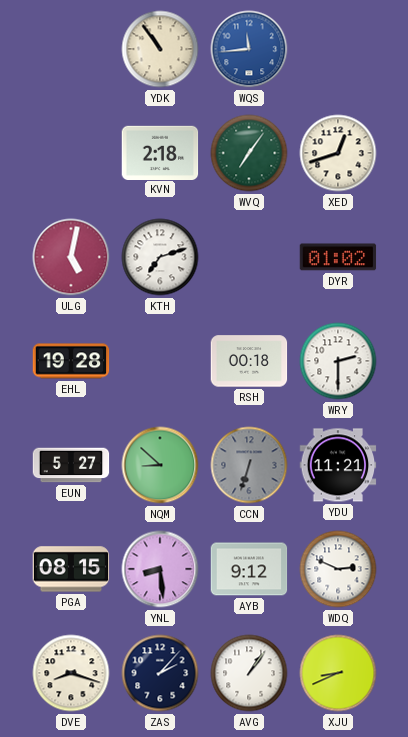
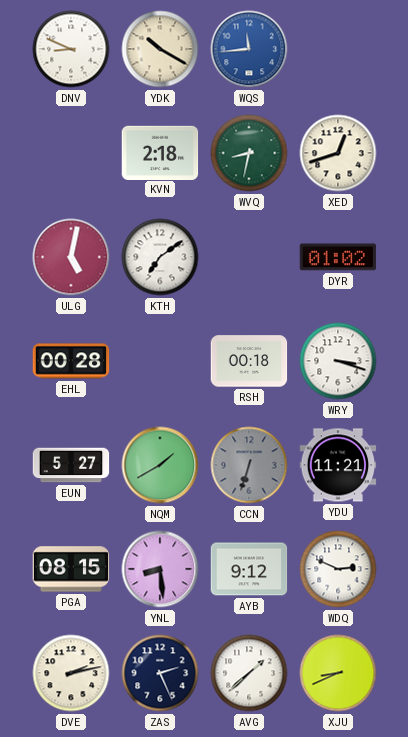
DNV: none -> 8:49 (71, 49)
YDK: 10:54 -> 10:20 (160, 49)
WVQ: 7:06 -> 8:32 (249, 153)
KTH: 7:12 -> 7:09 (160, 257)
EHL: 19:28 -> 00:28 (71, 361)
WRY: 2:30 -> 3:18 (338, 361)
NQM: 8:52 -> 1:40 (160, 465)
DVE: 8:18 -> 2:13 (71, 673)
ZAS: 2:07 -> 2:26 (160, 673)
AVG: 1:06 -> 1:38 (249, 673)
